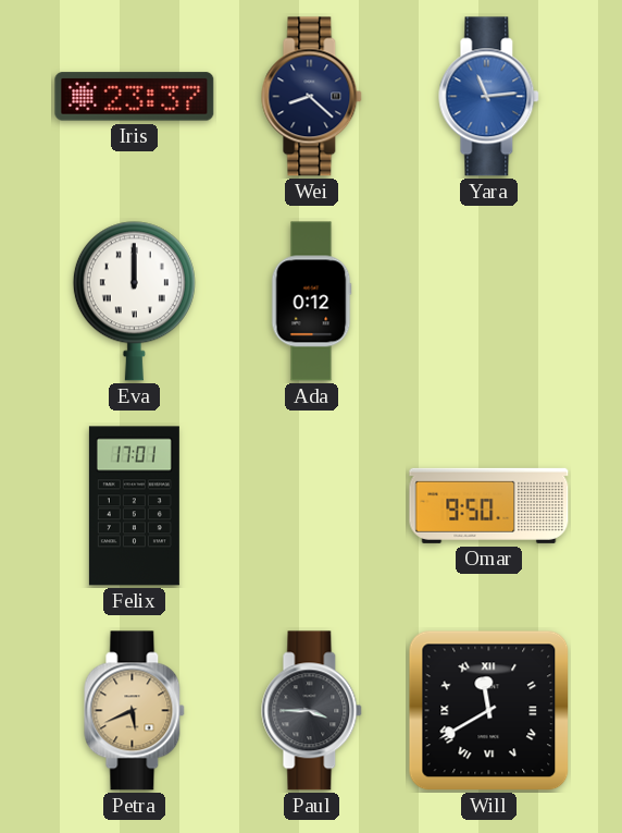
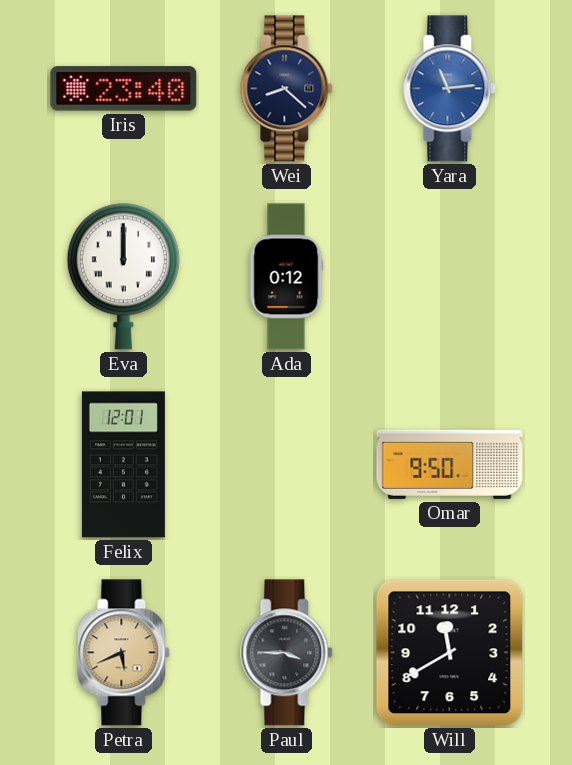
Iris: 23:37 -> 23:40 (124, 89)
Felix: 17:01 -> 12:01 (123, 465)
Will numerals: Roman -> Arabic (450, 653)
